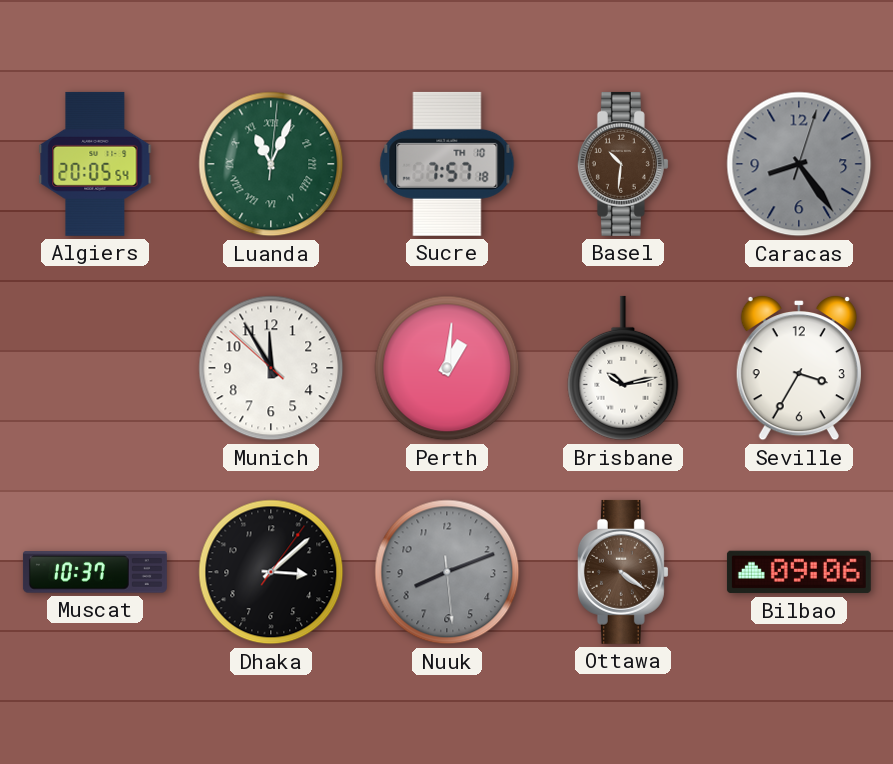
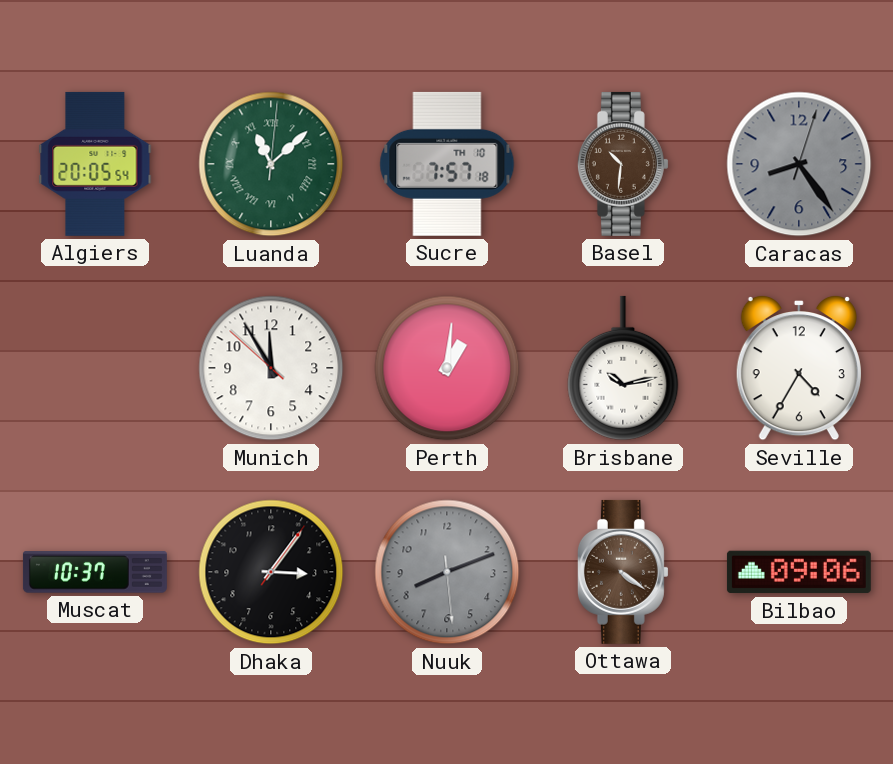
Luanda: 11:04 -> 11:08 (271, 164)
Seville: 3:35 -> 4:35 (799, 368)
Dhaka: 3:08 -> 3:06 (271, 572)
